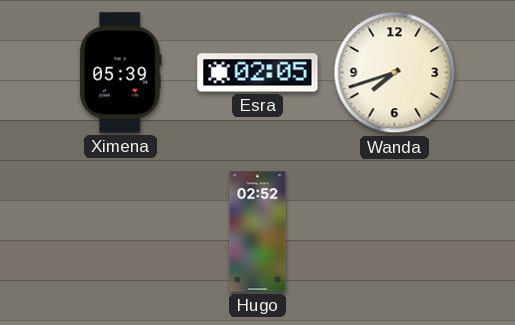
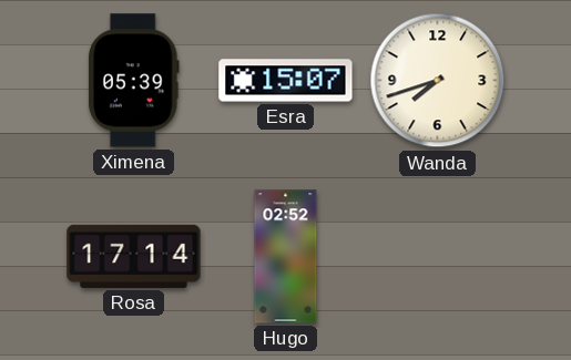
Esra: 02:05 -> 15:07 (286, 81)
Rosa: none -> 17:14 (134, 256)
